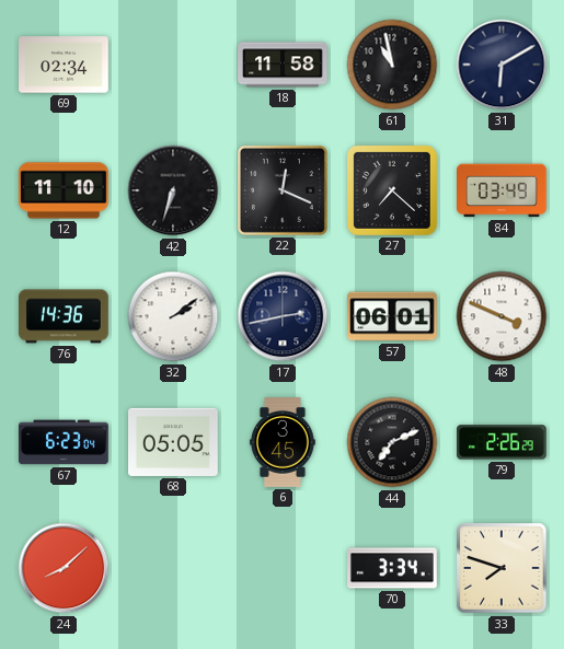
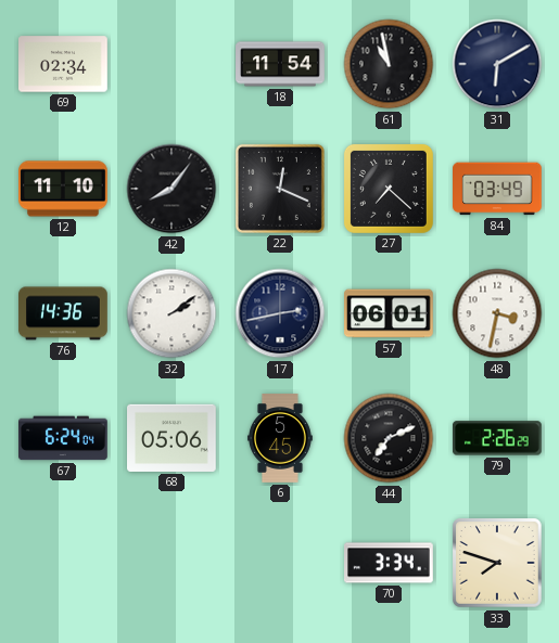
18: 11:58 -> 11:54 (280, 64)
42: 6:33 -> 8:06 (171, 189)
48: 3:49 -> 3:32 (497, 313)
67: 6:23 -> 6:24 (64, 438)
68: 05:05 -> 05:06 (173, 438)
6: 3:45 -> 5:45 (280, 438)
24: 8:08 -> none (64, 568)
